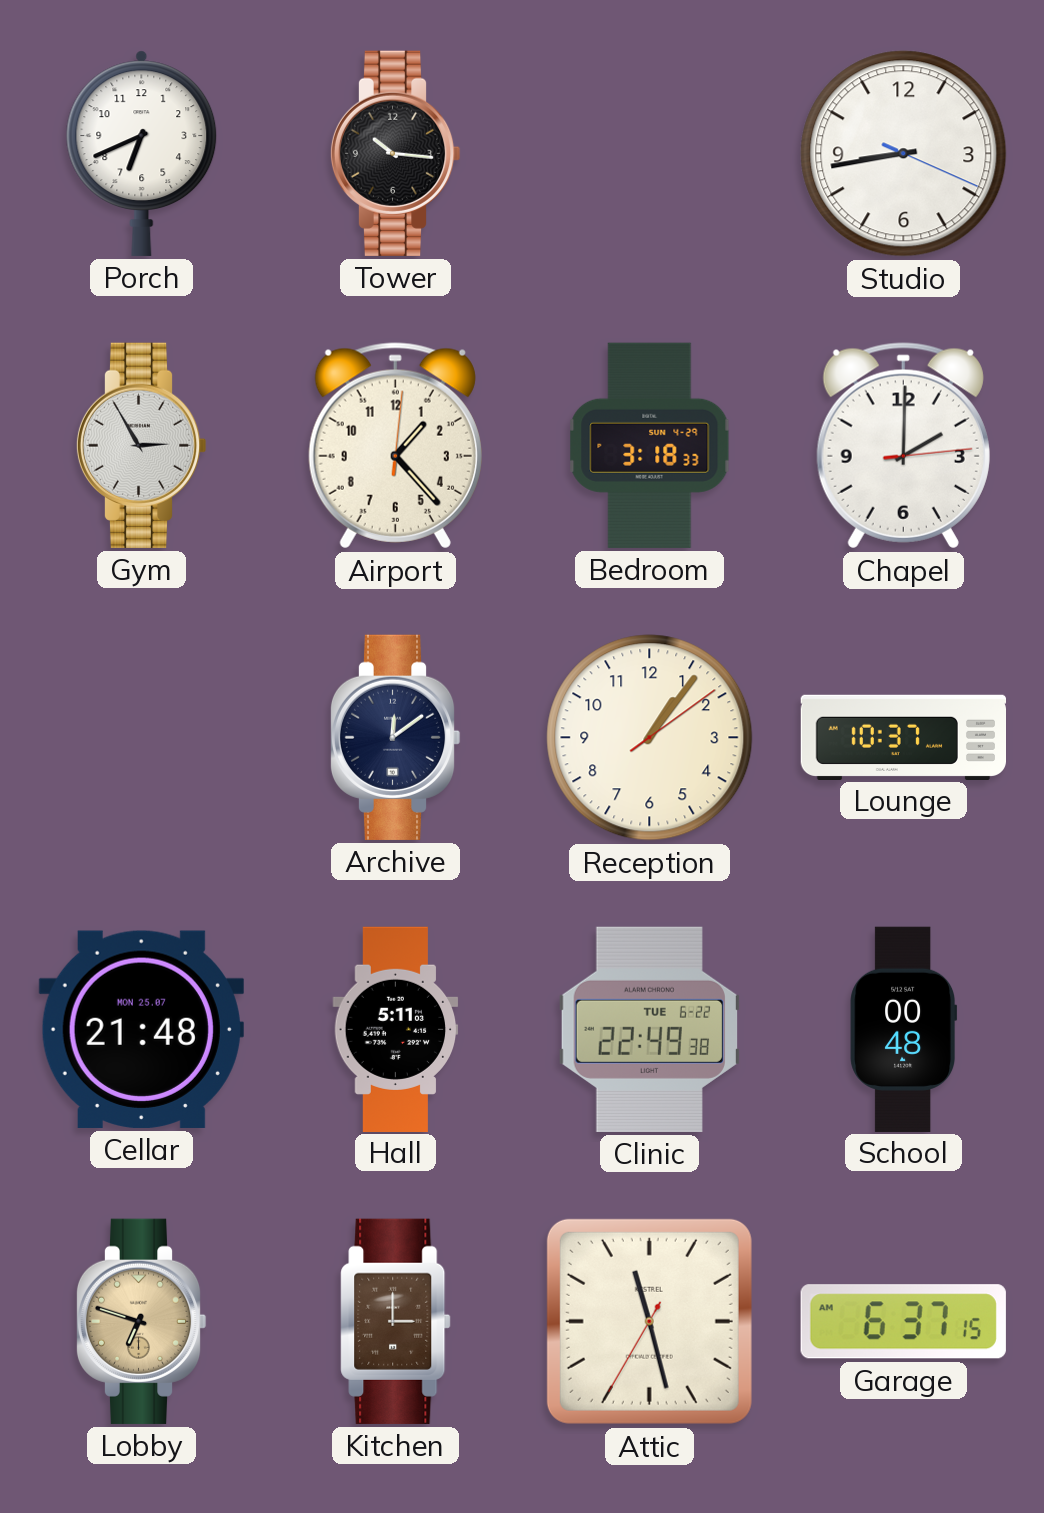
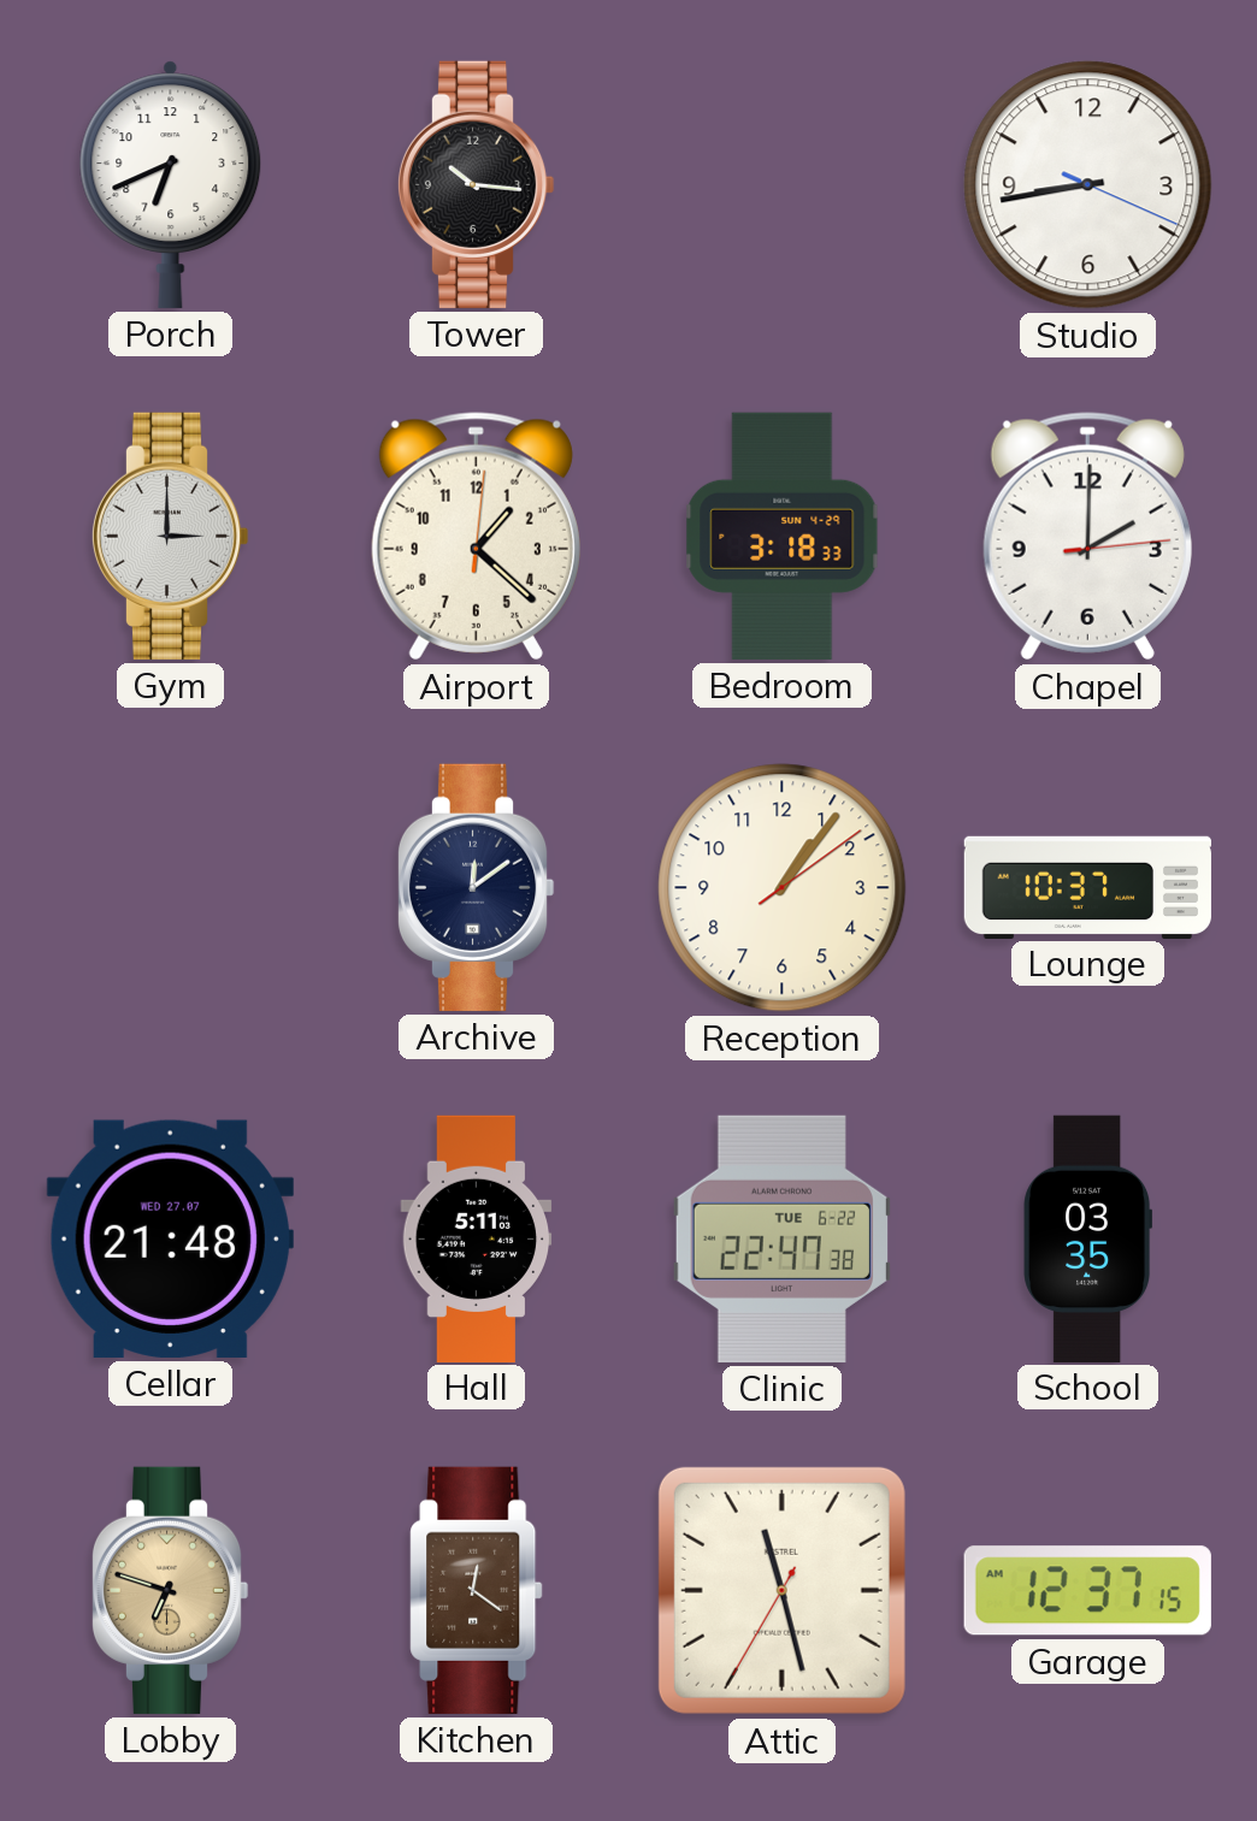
Gym: 2:55 -> 3:00 (170, 536)
Airport: 1:23 -> 1:22 (476, 537)
Cellar date: MON 25.07 -> WED 27.07 (170, 1238)
Clinic: 22:49 -> 22:47 (781, 1238)
School: 00:48 -> 03:35 (1088, 1238)
Kitchen: 3:00 -> 12:21 (477, 1590)
Garage: 6:37 -> 12:37 (1087, 1591)
